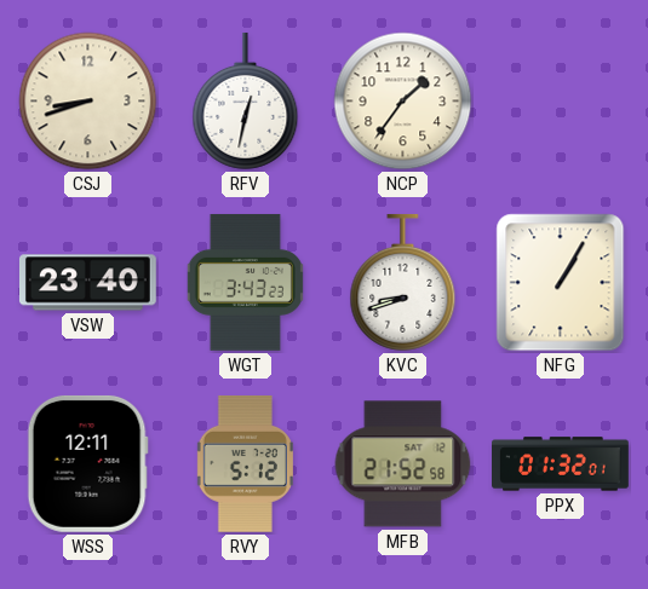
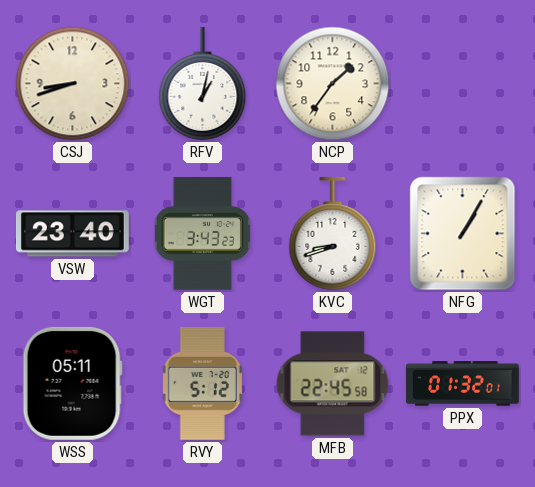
RFV: 12:32 -> 1:02 (203, 83)
WSS: 12:11 -> 05:11 (72, 383)
MFB: 21:52 -> 22:45 (333, 384)
